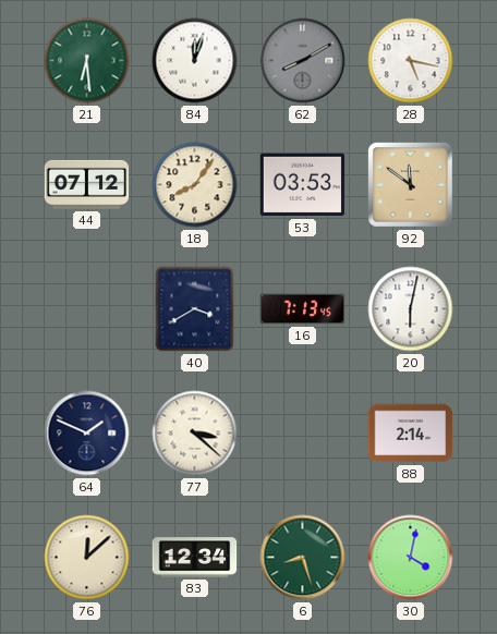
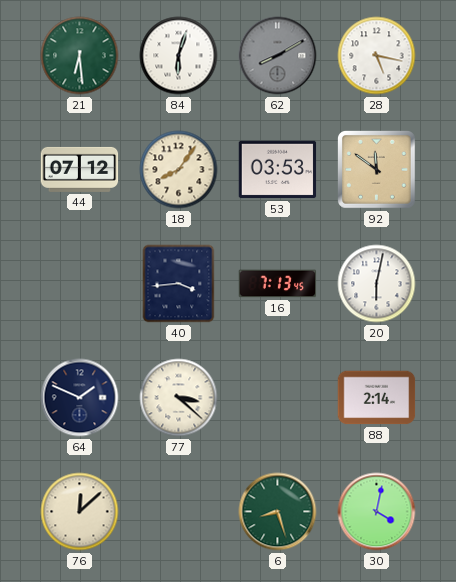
84: 12:03 -> 6:03 (179, 56)
40: 3:40 -> 3:44 (179, 284)
83: 12:34 -> none (195, 558)
